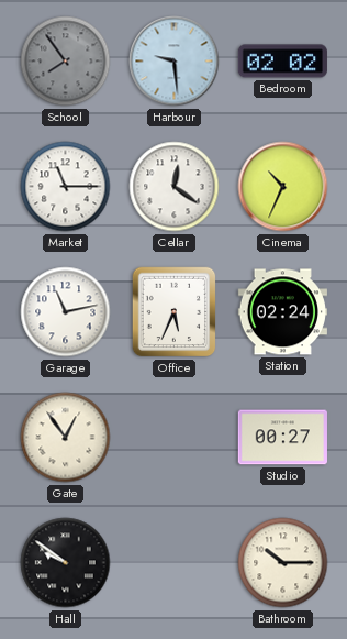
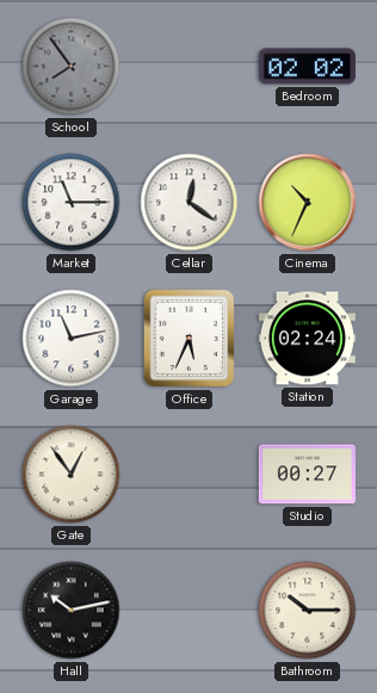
Harbour: 9:29 -> none (175, 62)
Hall: 9:51 -> 10:13 (72, 611)
